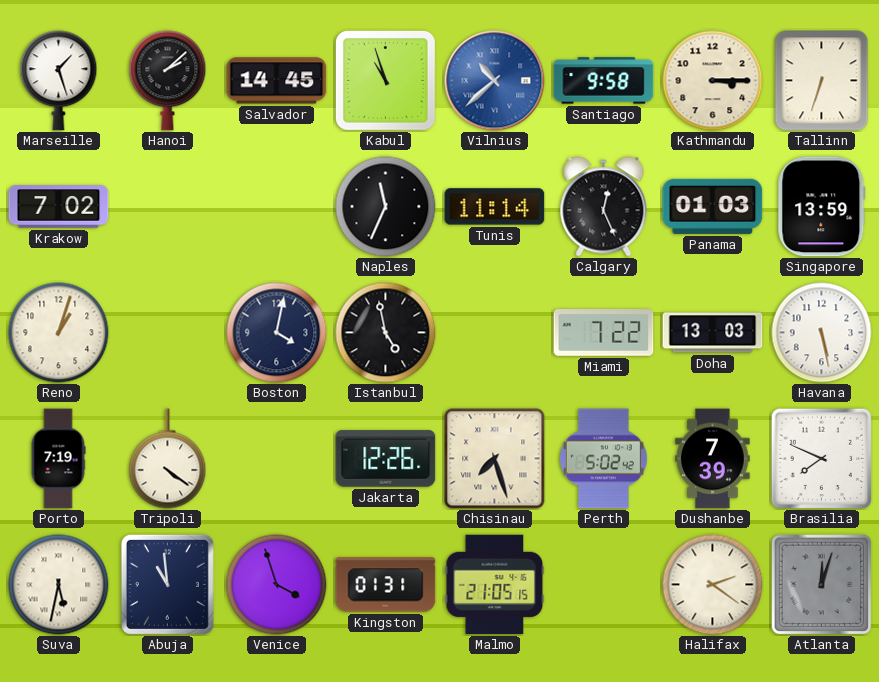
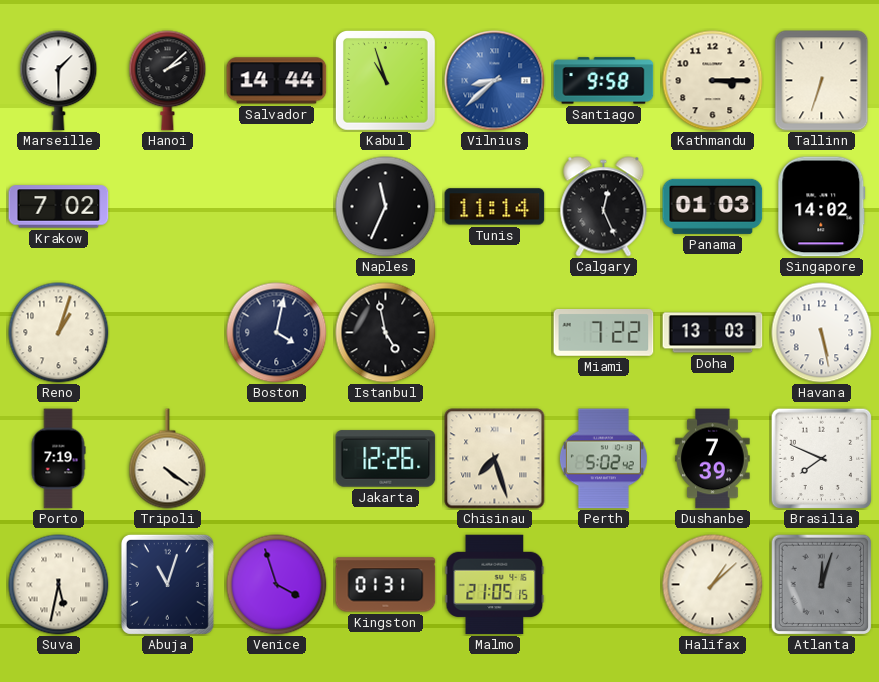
Marseille: 1:27 -> 1:30 (59, 81)
Salvador: 14:45 -> 14:44 (277, 81)
Vilnius: 10:38 -> 8:38 (495, 81)
Singapore: 13:59 -> 14:02 (822, 207)
Abuja: 10:59 -> 11:03 (167, 584)
Halifax: 2:21 -> 1:08 (713, 585)
